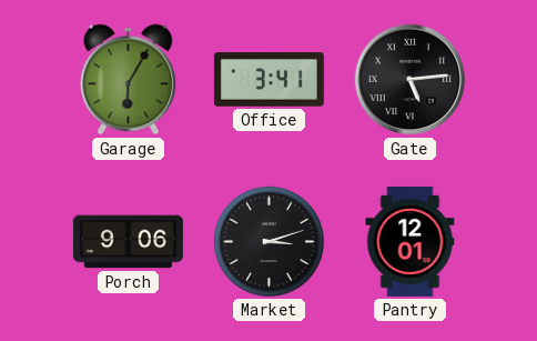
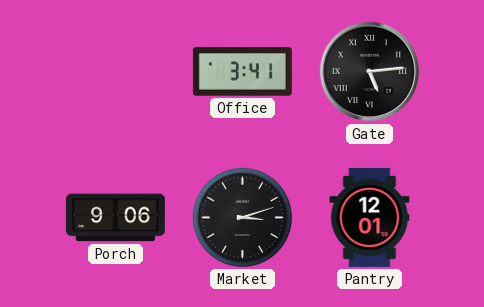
Garage: 6:05 -> none (129, 80)
